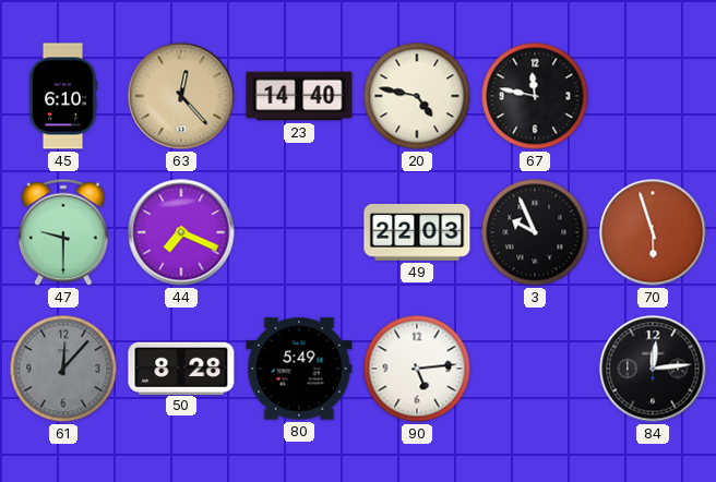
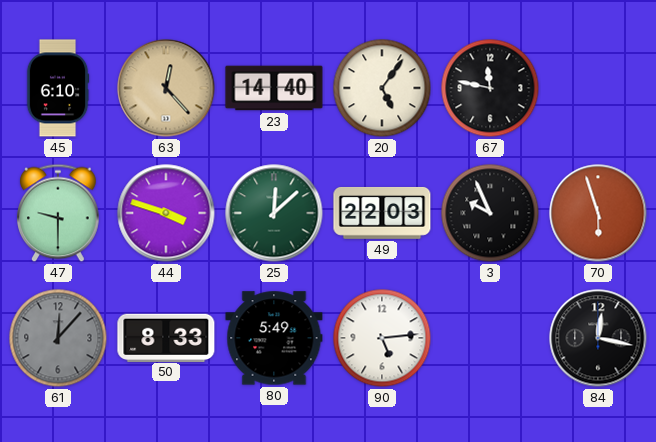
20: 4:47 -> 5:06 (382, 88)
44: 7:19 -> 3:48 (166, 213)
25: none -> 12:08 (274, 213)
50: 8:28 -> 8:33 (166, 337)
84: 12:14 -> 12:17 (598, 338)
